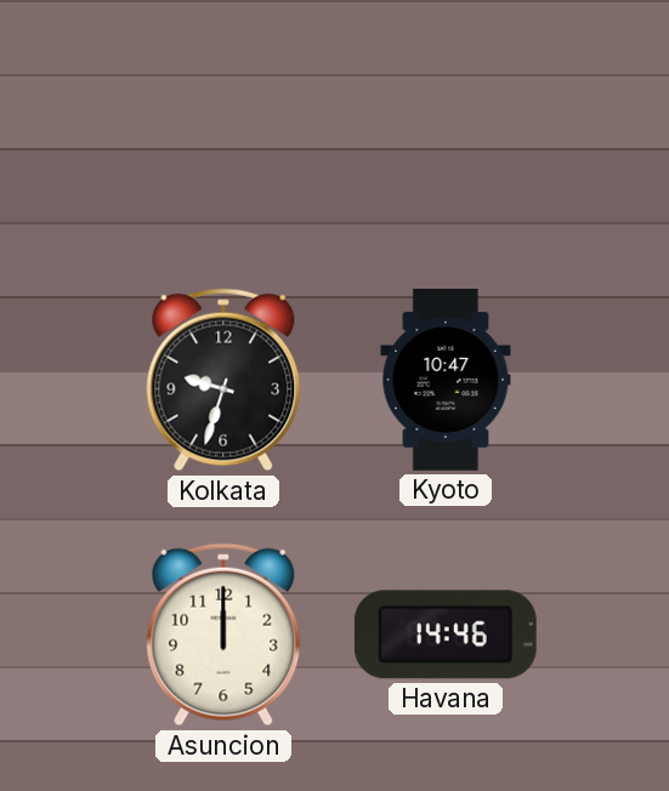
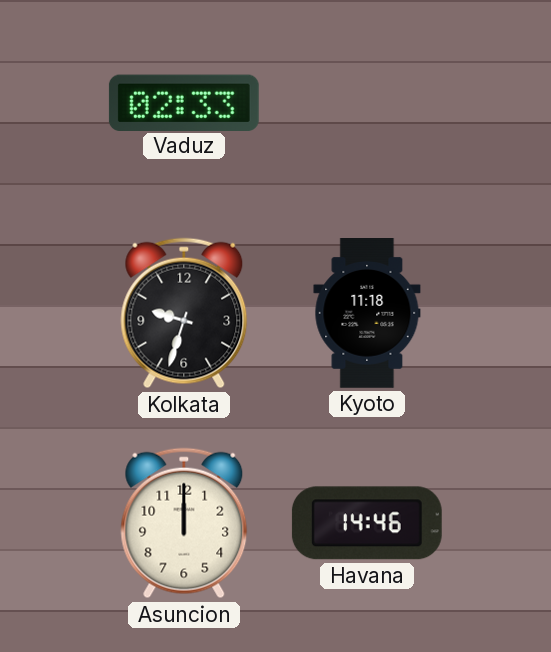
Vaduz: none -> 02:33 (184, 102)
Kyoto: 10:47 -> 11:18 (367, 314)
